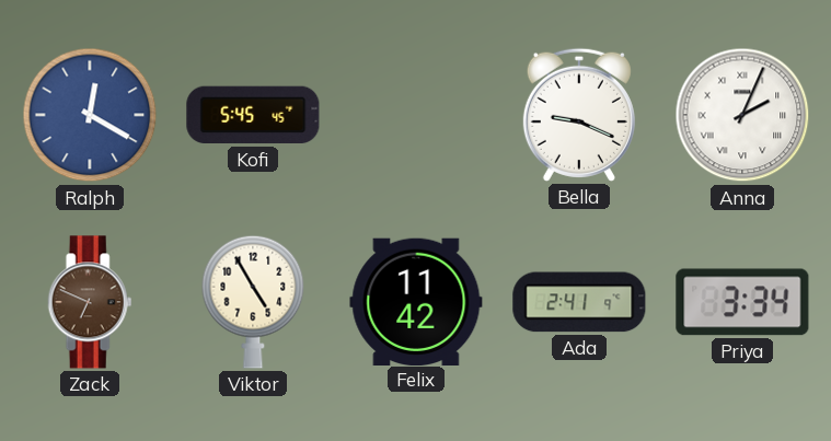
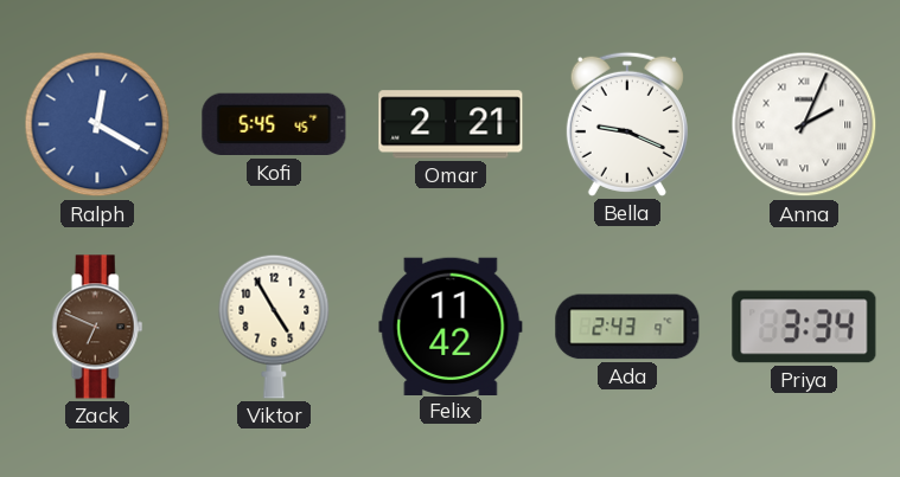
Omar: none -> 2:21 (451, 124)
Ada: 2:41 -> 2:43 (627, 327)
